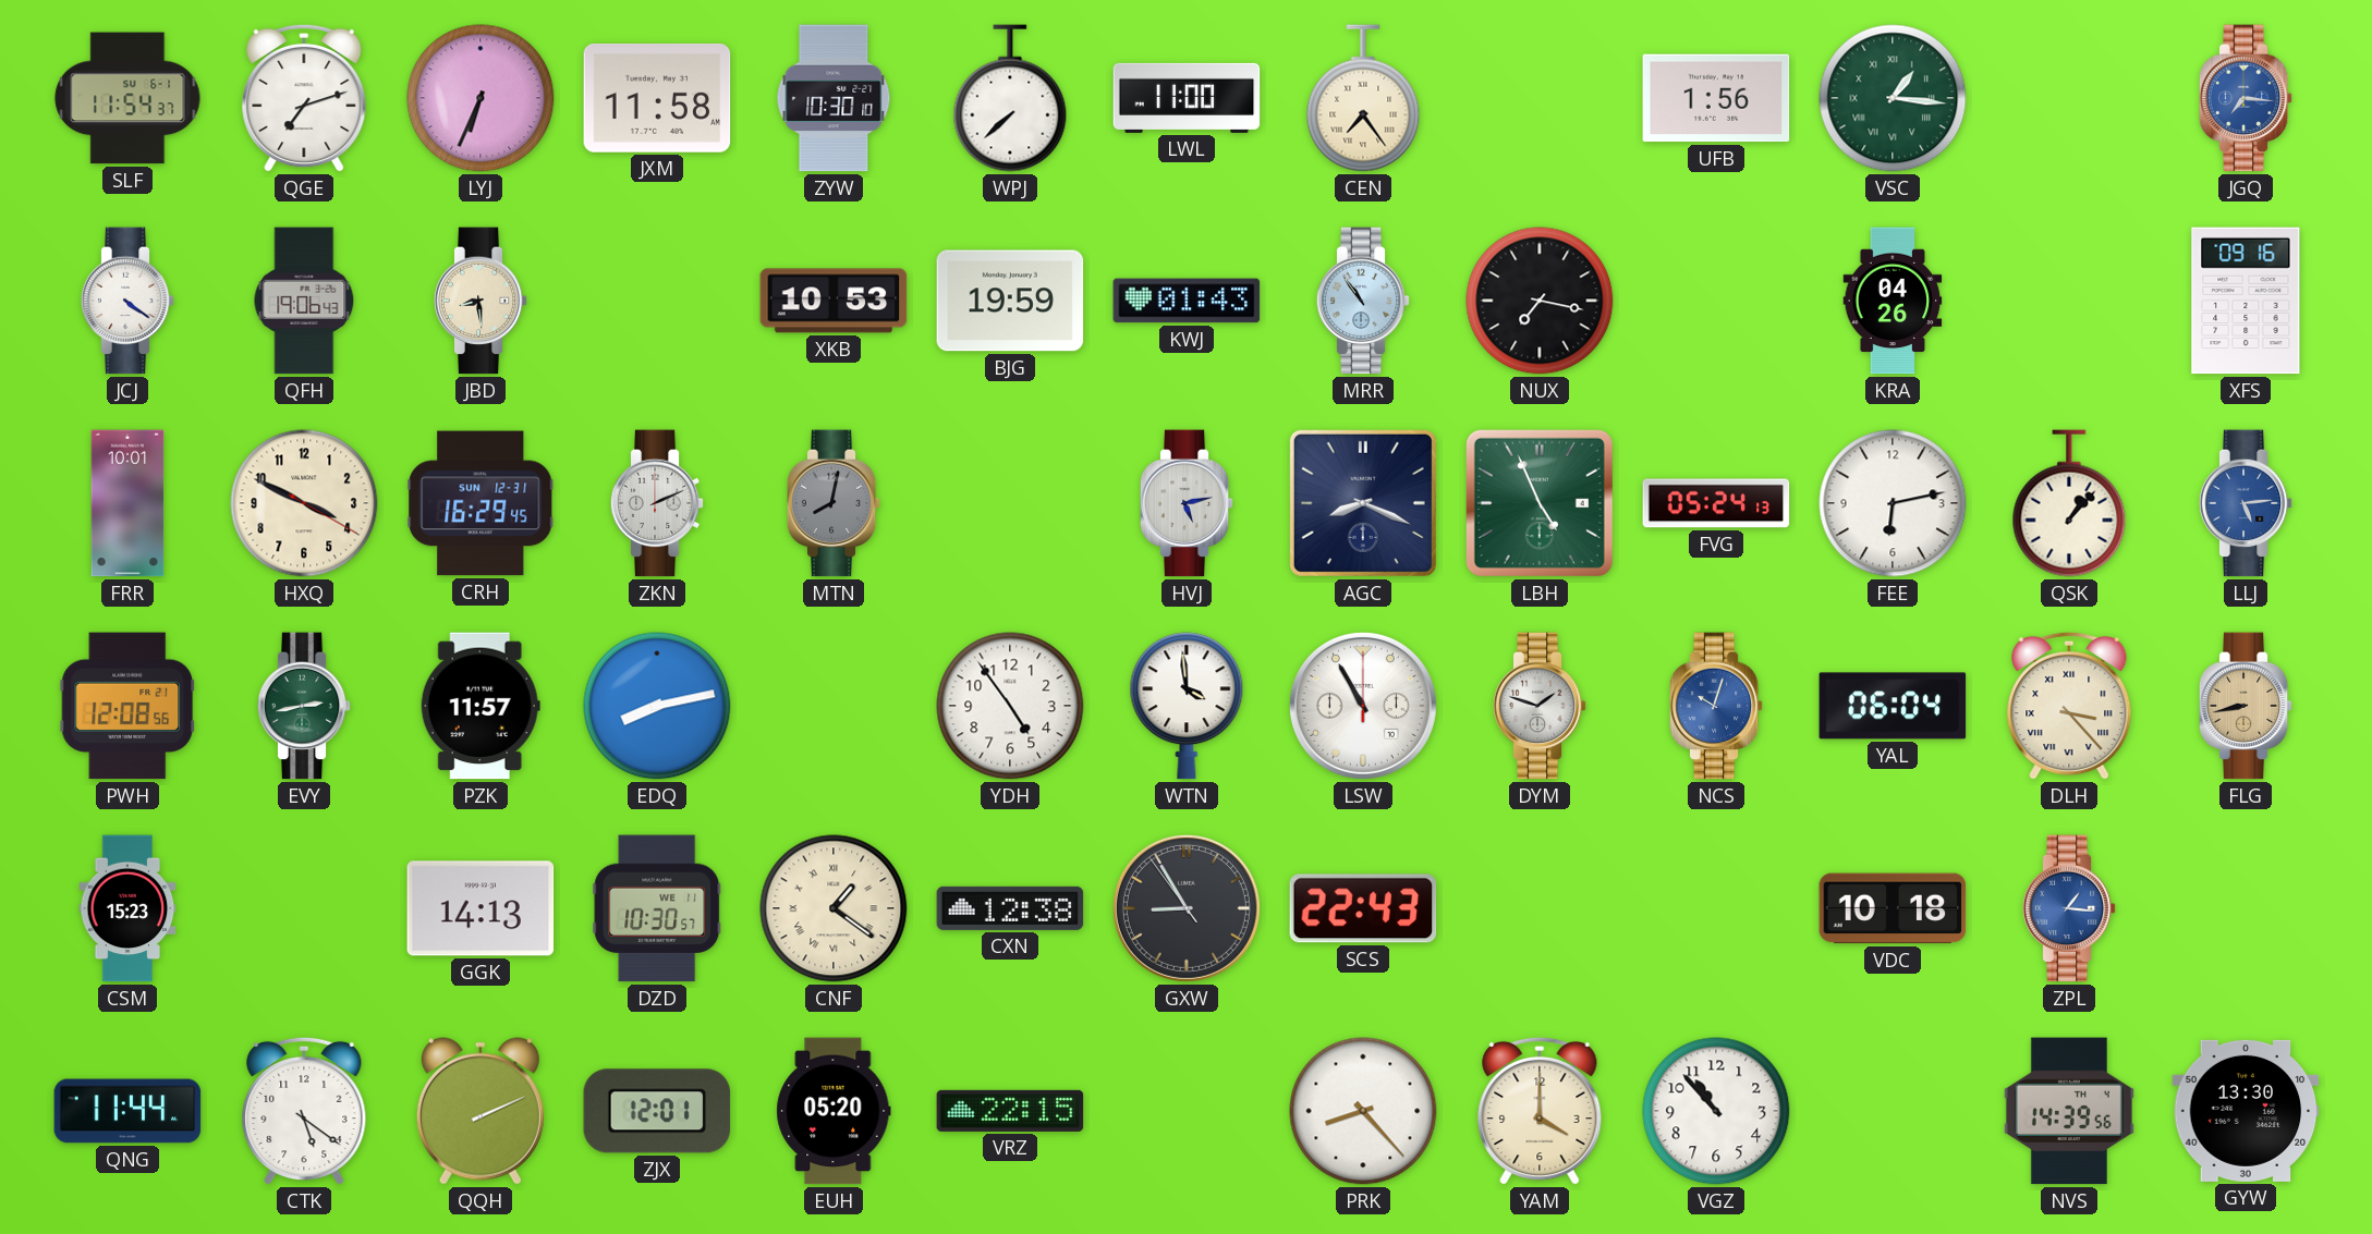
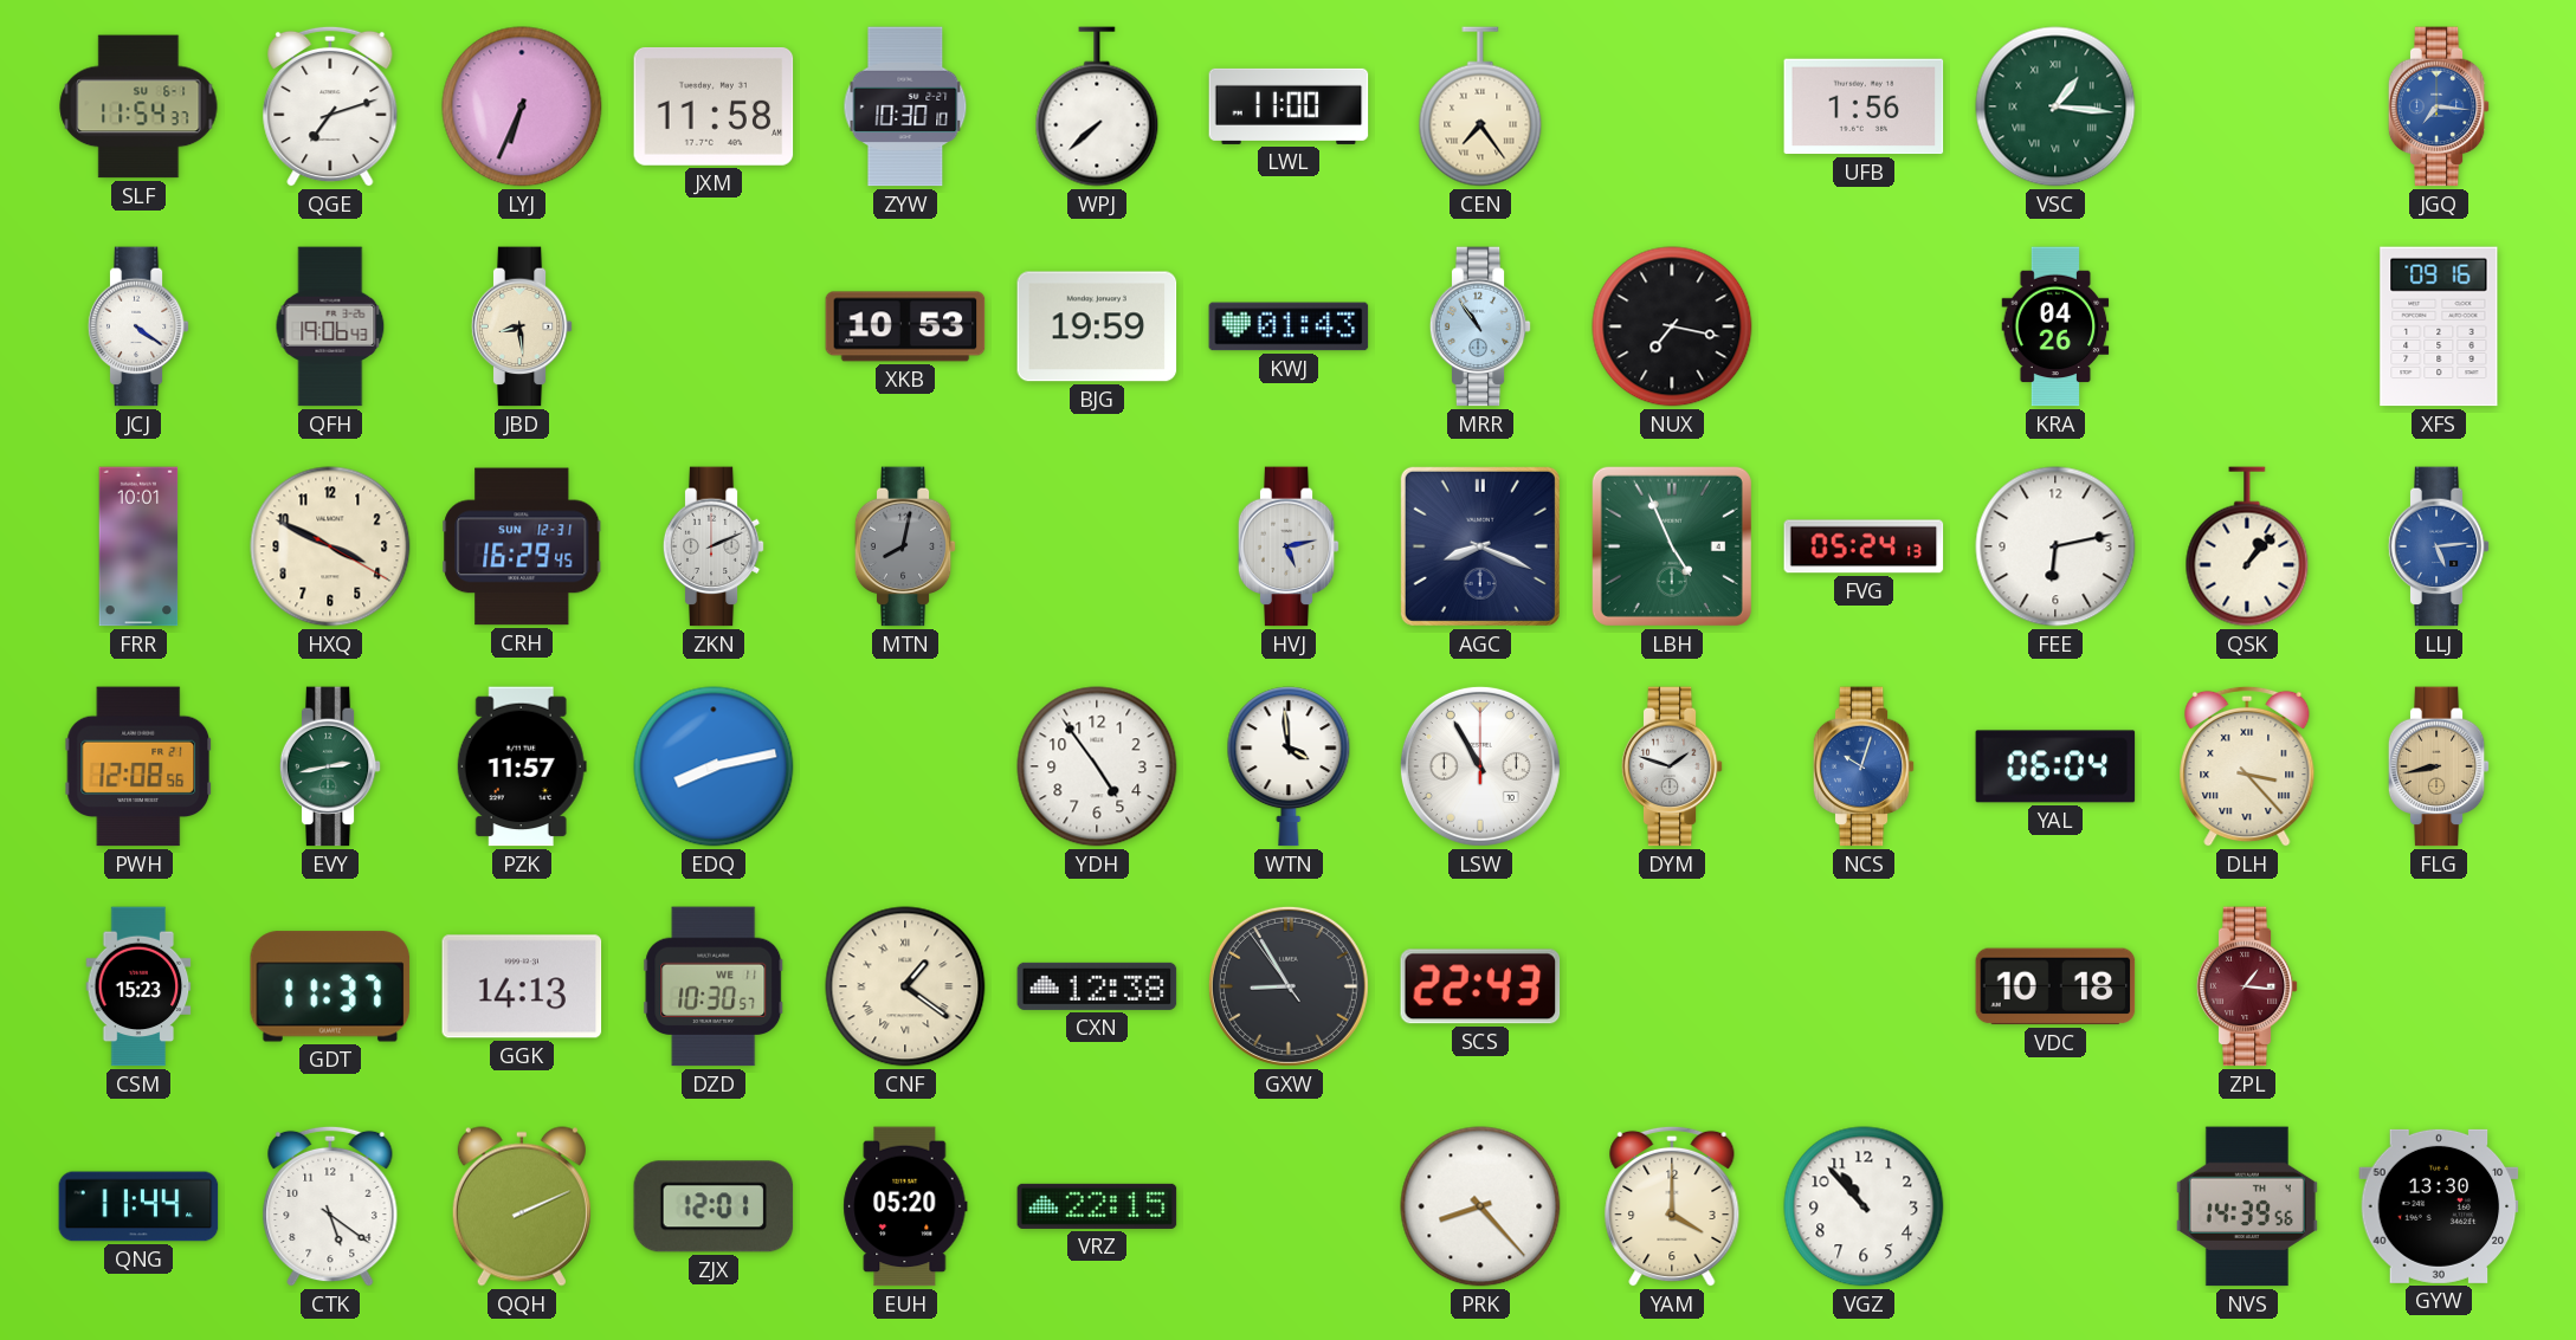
GDT: none -> 11:37 (330, 986)
ZPL dial: blue -> burgundy (2247, 986)
